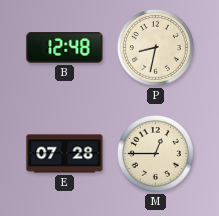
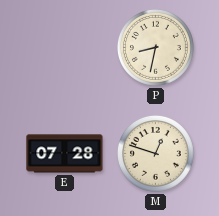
B: 12:48 -> none (65, 48)
M: 12:45 -> 12:48 (155, 153)
